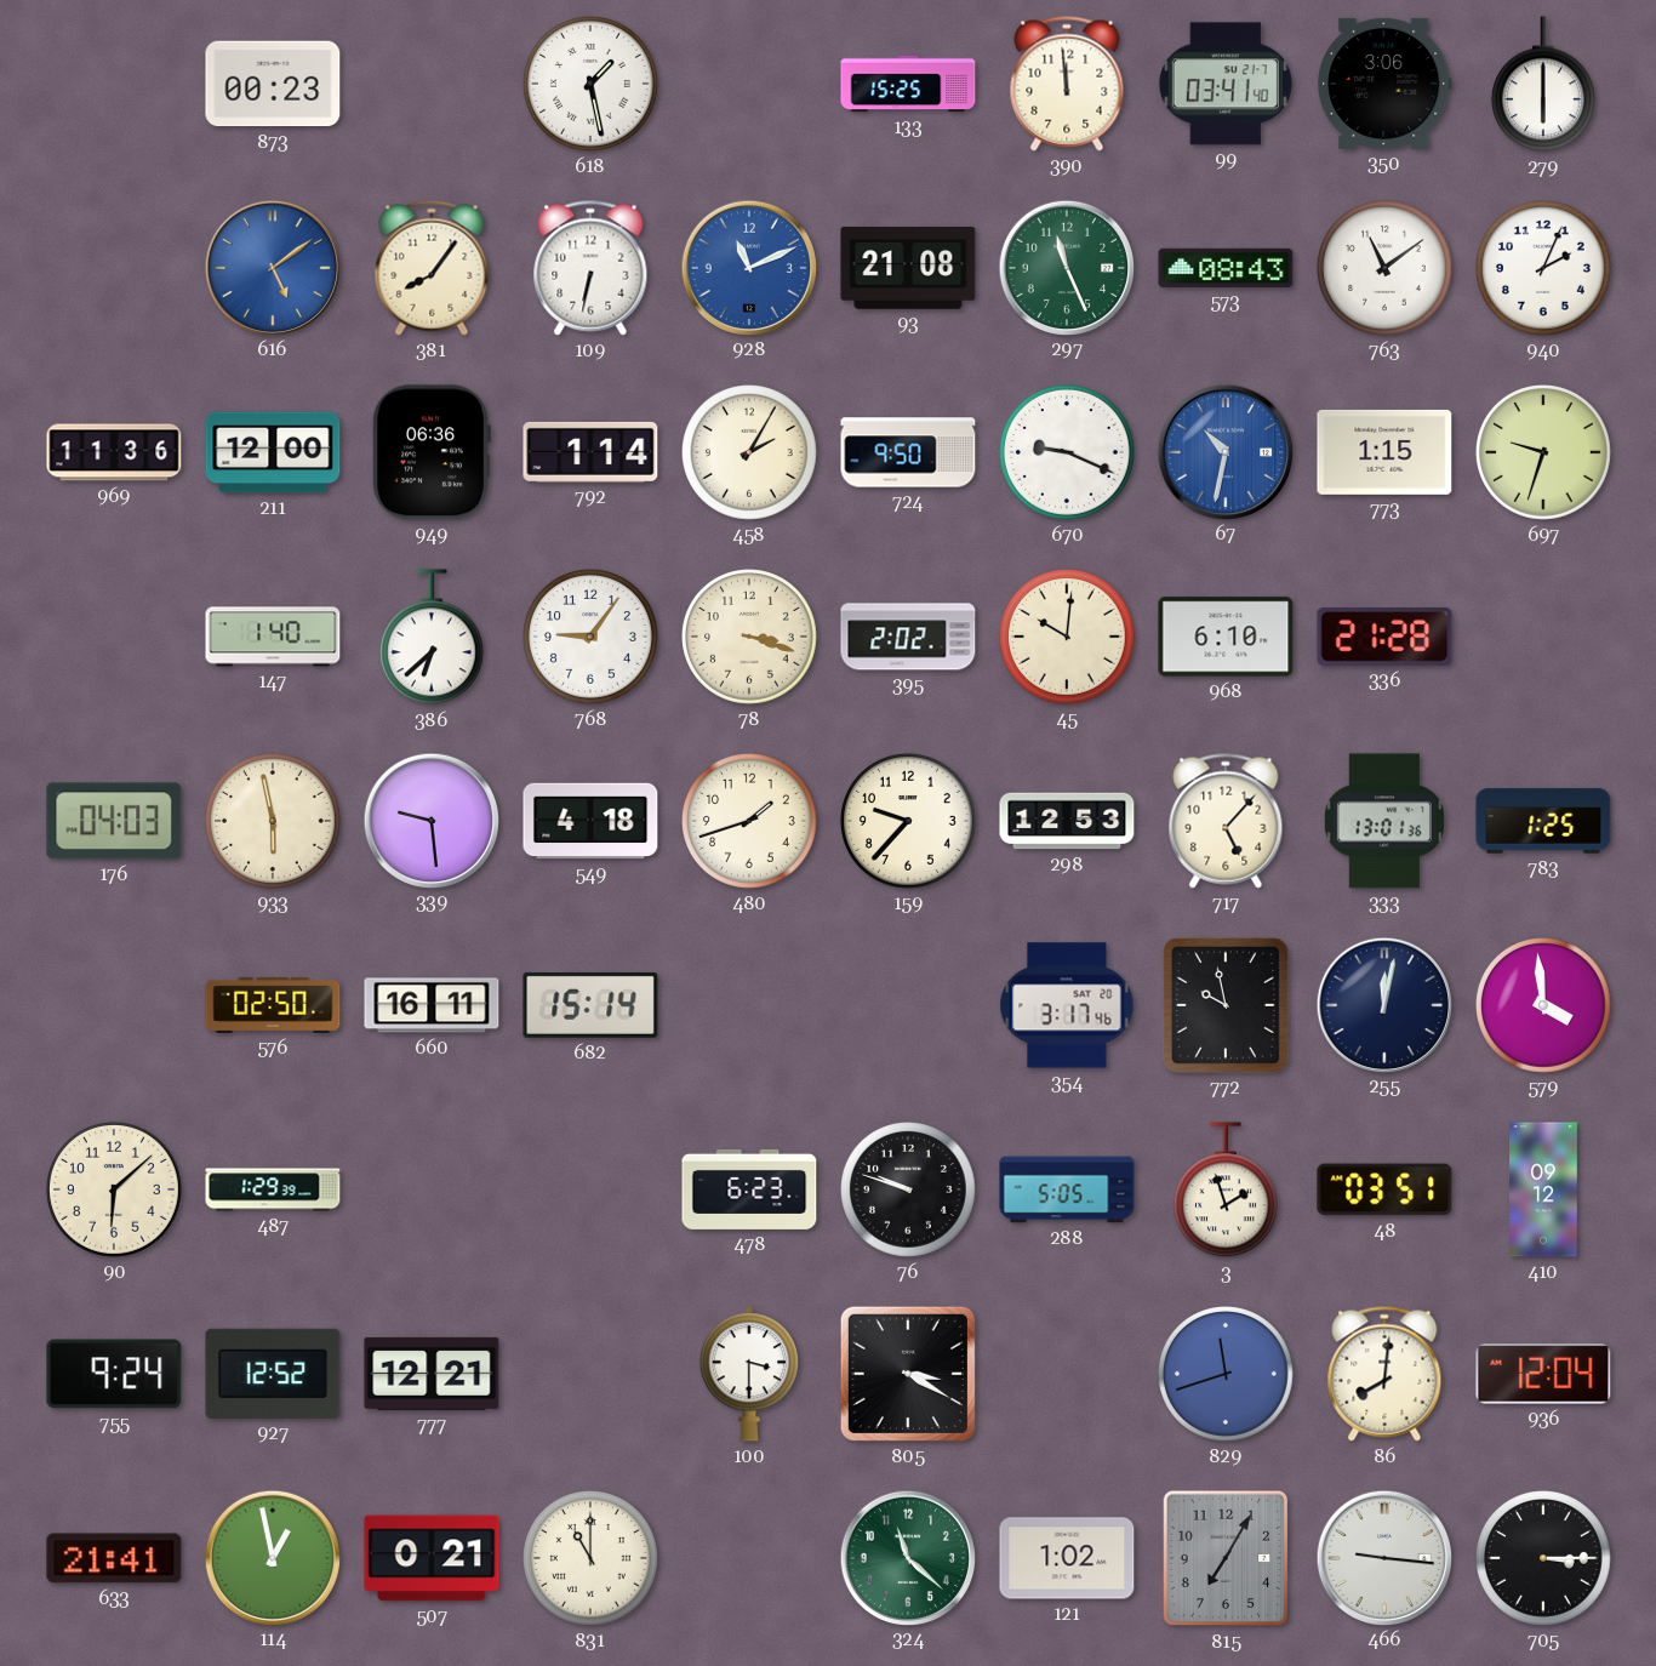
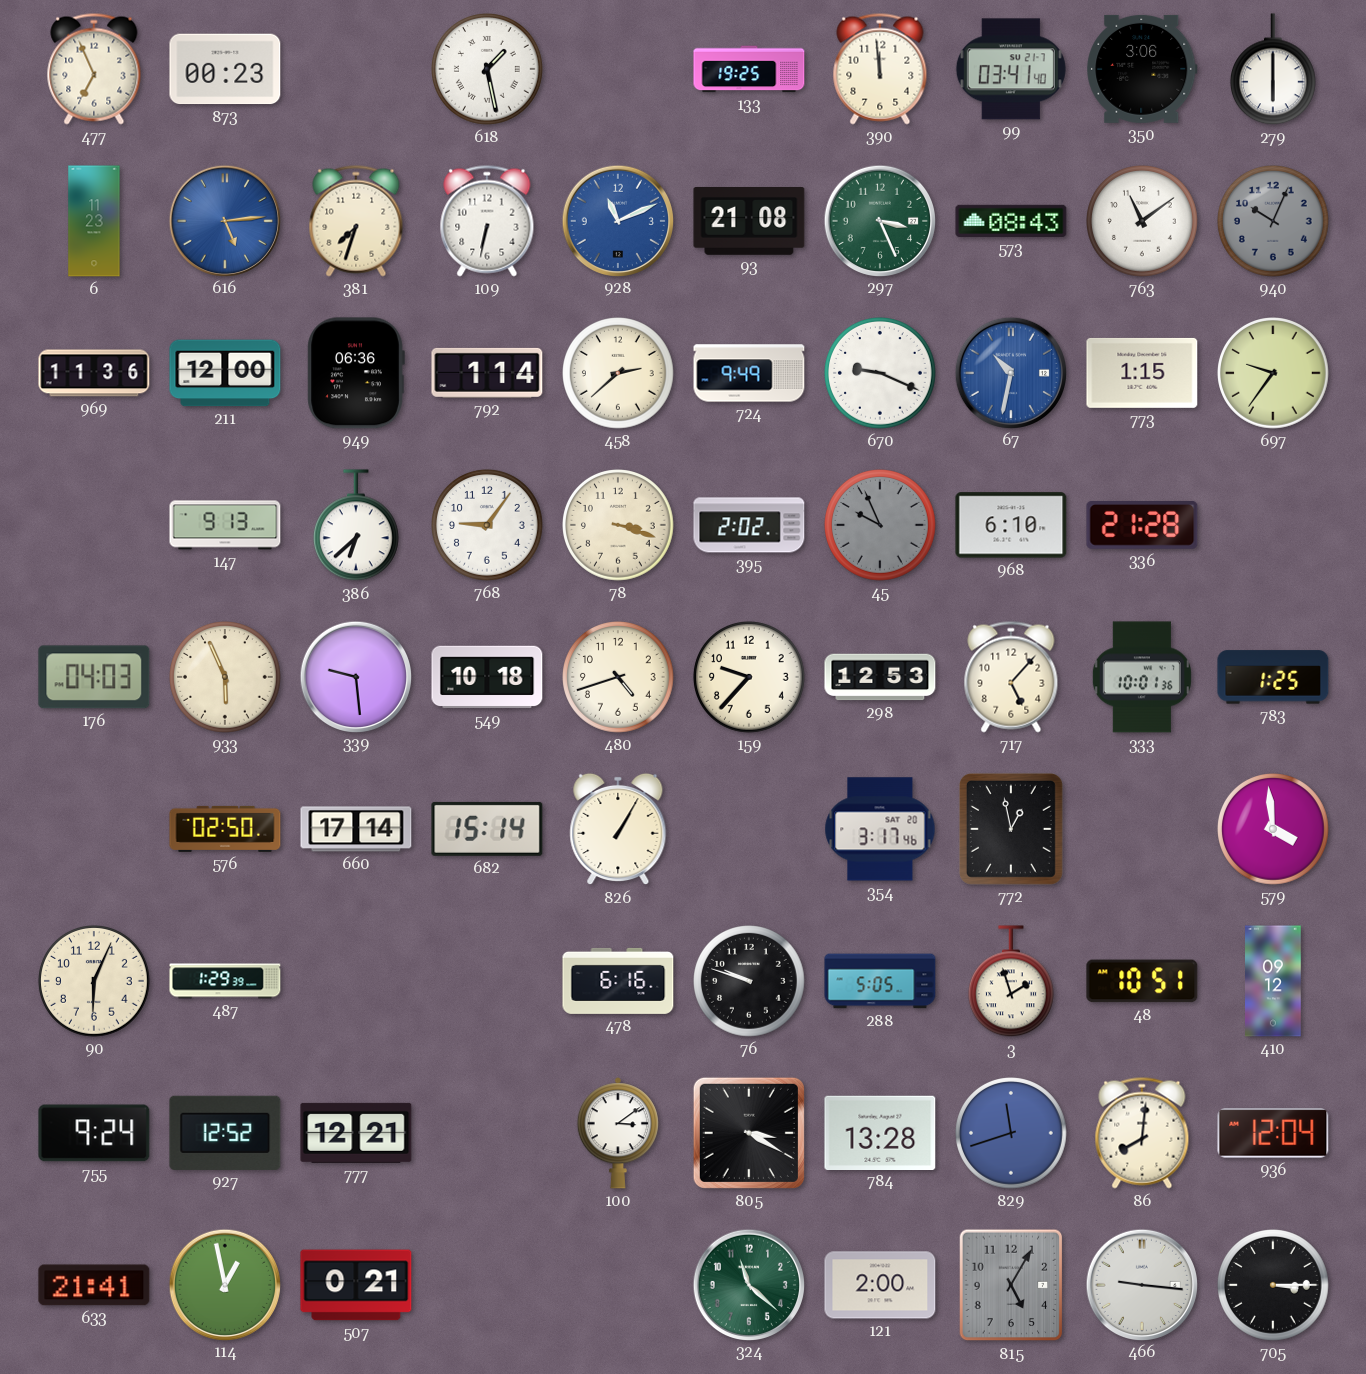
477: none -> 6:56 (94, 69)
133: 15:25 -> 19:25 (749, 69)
6: none -> 11:23 (94, 221)
616: 5:09 -> 5:14 (224, 220)
381: 8:06 -> 7:33 (356, 221)
297: 11:26 -> 3:26 (879, 220)
940: 2:04 -> 10:04 (1274, 222)
940 dial: white -> grey (1274, 222)
458: 2:05 -> 2:38 (619, 374)
724: 9:50 -> 9:49 (749, 373)
697: 9:33 -> 9:36 (1274, 374)
147: 1:40 -> 9:13 (225, 525)
45: 10:01 -> 9:56 (881, 526)
45 dial: cream -> grey (881, 526)
933: 5:58 -> 5:56 (226, 678)
549: 4:18 -> 10:18 (487, 677)
480: 1:42 -> 4:42 (619, 678)
333: 13:01 -> 10:01 (1142, 677)
660: 16:11 -> 17:14 (356, 829)
826: none -> 1:05 (618, 829)
772: 9:58 -> 12:58 (1011, 829)
255: 12:02 -> none (1383, 1004)
90: 6:08 -> 6:04 (95, 982)
478: 6:23 -> 6:16 (618, 981)
48: 03:51 -> 10:51 (1142, 981)
100: 3:30 -> 3:09 (618, 1133)
784: none -> 13:28 (880, 1132)
831: 11:00 -> none (592, 1559)
121: 1:02 -> 2:00 (880, 1285)
815: 7:05 -> 5:05 (1011, 1285)
